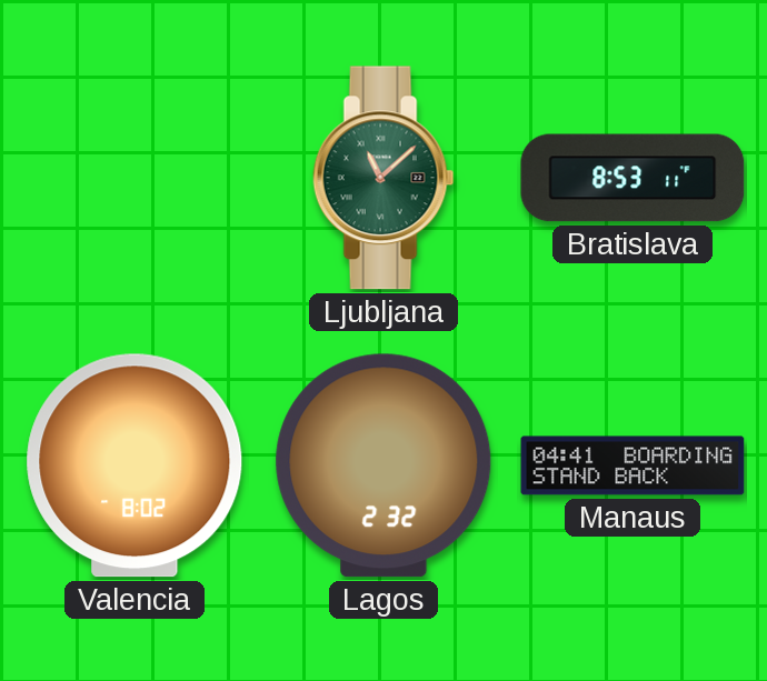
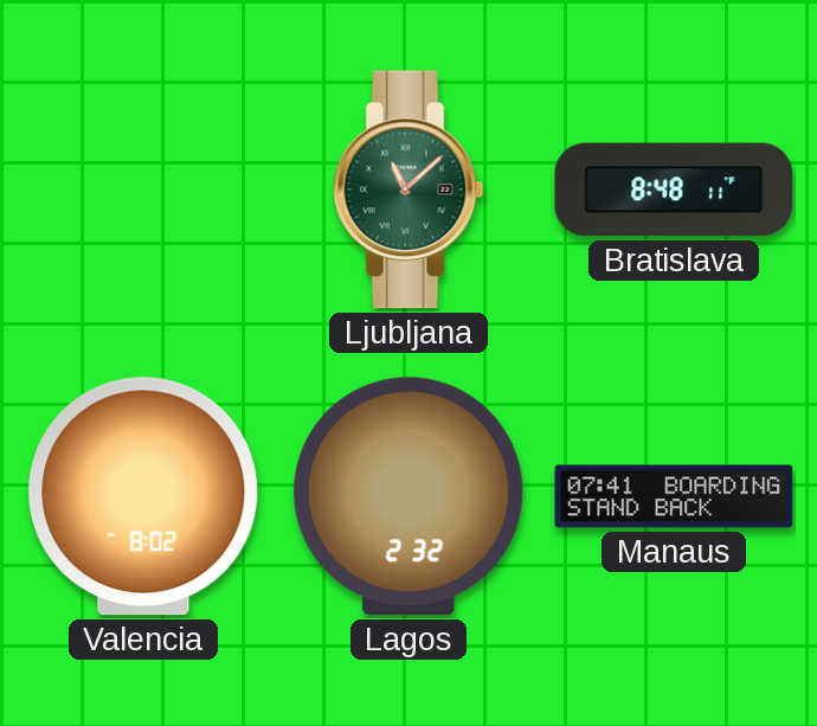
Bratislava: 8:53 -> 8:48 (674, 189)
Manaus: 04:41 -> 07:41 (674, 496)
